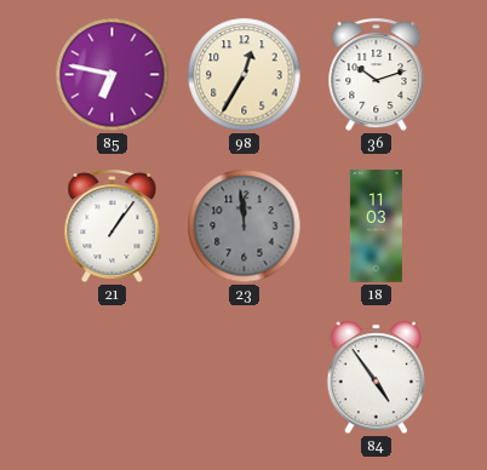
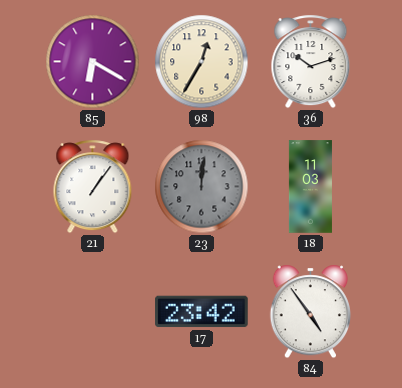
85: 6:47 -> 6:20 (93, 62)
23: 11:59 -> 12:01 (202, 187)
17: none -> 23:42 (202, 312)
